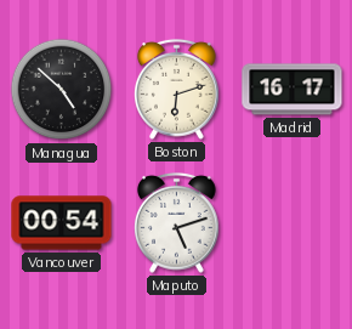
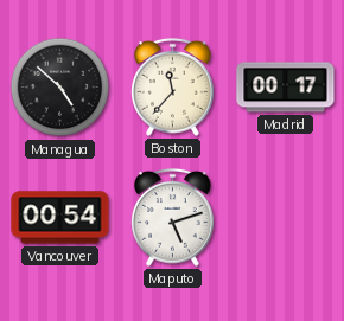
Boston: 6:12 -> 11:37 (173, 86)
Madrid: 16:17 -> 00:17 (286, 88)
